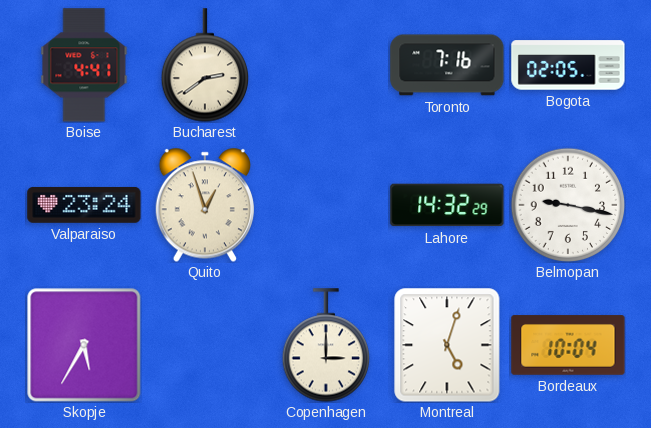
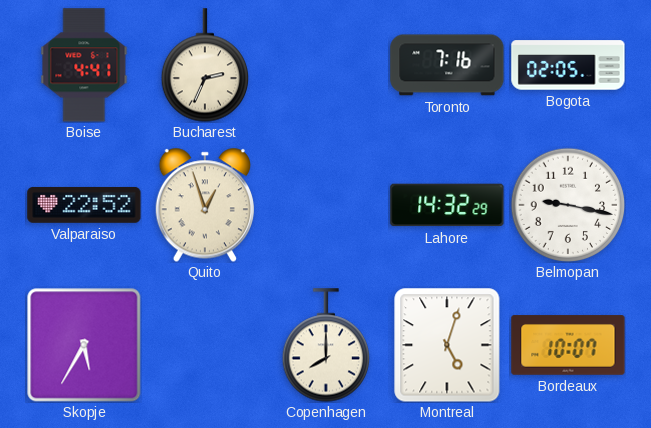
Bucharest: 2:39 -> 2:34 (205, 65)
Valparaiso: 23:24 -> 22:52 (84, 205)
Copenhagen: 3:00 -> 8:00 (326, 345)
Bordeaux: 10:04 -> 10:07 (568, 345)
